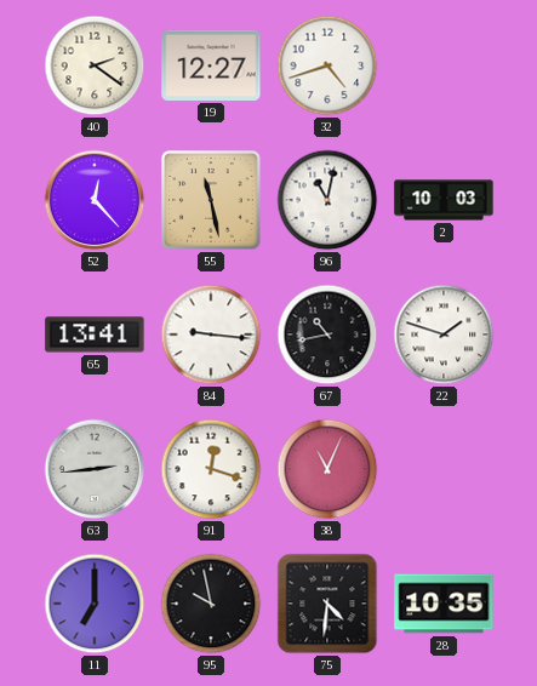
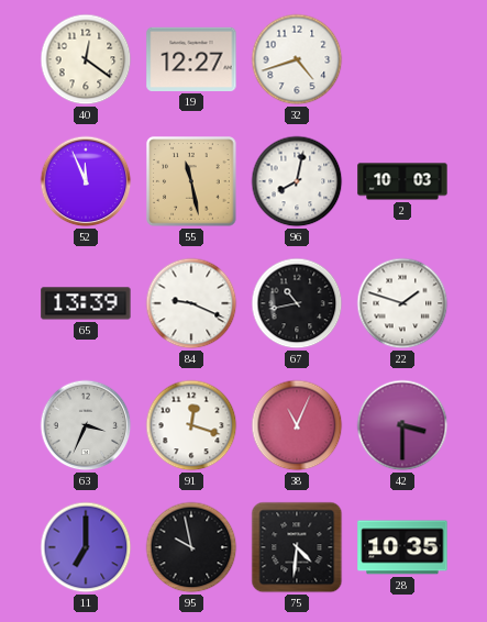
40: 2:21 -> 12:21 (86, 59)
52: 12:23 -> 11:56 (86, 181)
96: 11:02 -> 8:02 (297, 181)
65: 13:41 -> 13:39 (86, 303)
84: 9:16 -> 9:19 (191, 303)
63: 2:44 -> 3:34 (86, 425)
42: none -> 3:30 (402, 425)
